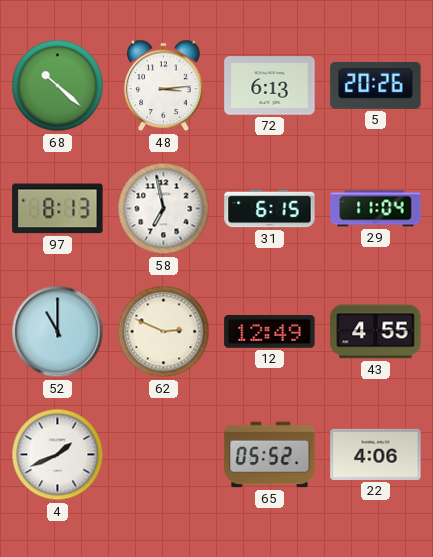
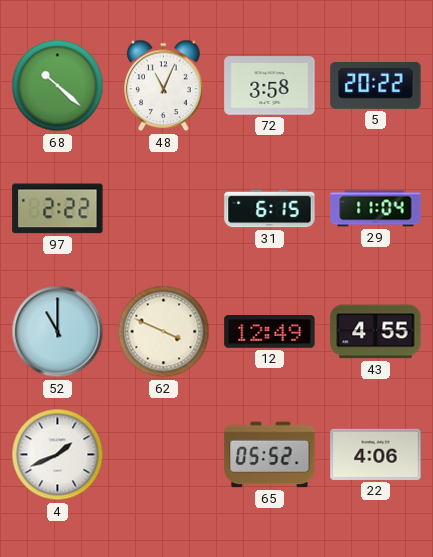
48: 3:14 -> 11:04 (164, 86)
72: 6:13 -> 3:58 (270, 86)
5: 20:26 -> 20:22 (376, 85)
97: 8:13 -> 2:22 (58, 209)
58: 6:58 -> none (164, 209)
62: 2:49 -> 3:49 (164, 332)
